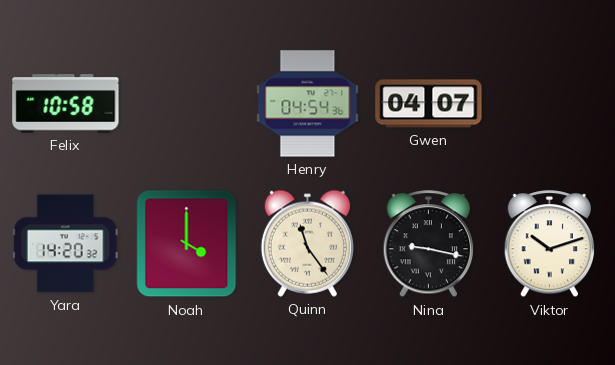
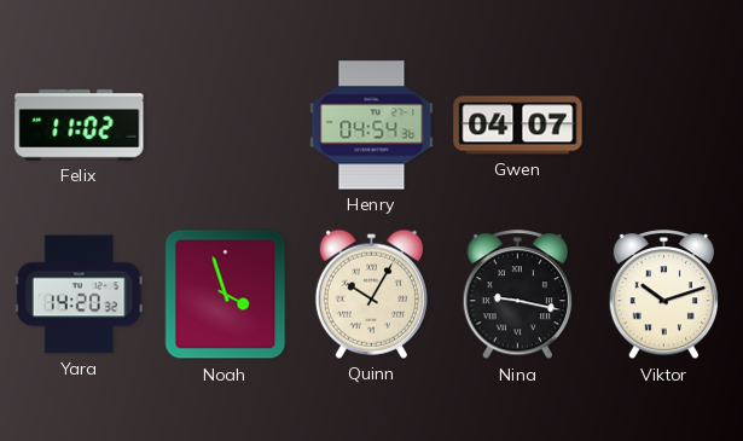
Felix: 10:58 -> 11:02 (80, 126)
Noah: 4:00 -> 3:57 (226, 295)
Quinn: 11:24 -> 10:05 (371, 294)
